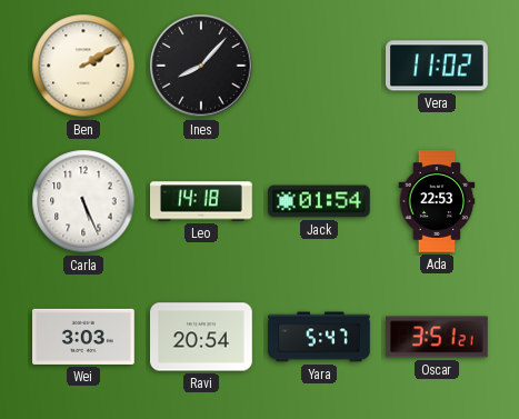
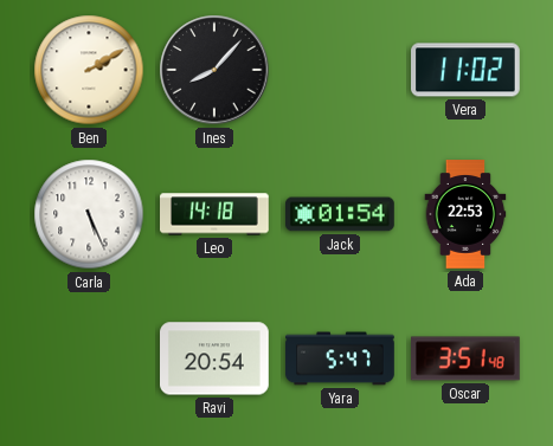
Wei: 3:03 -> none (84, 337)
Oscar: 3:51:21 -> 3:51:48 (467, 358)
